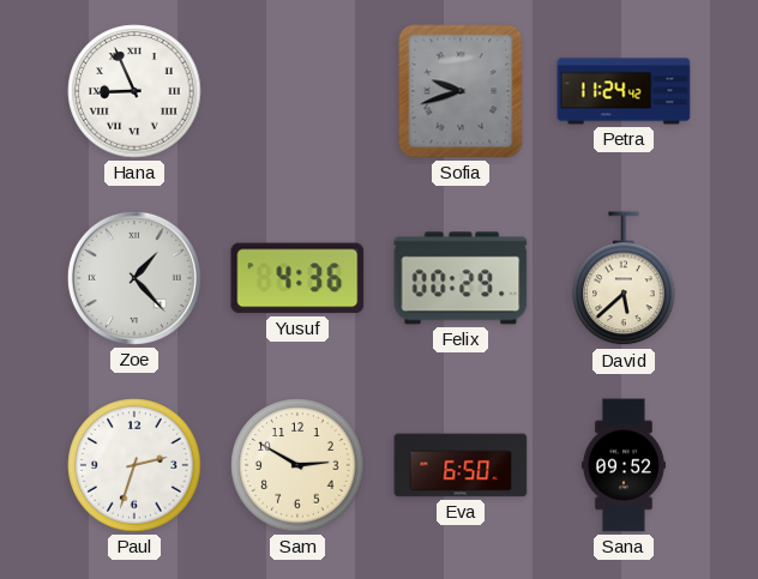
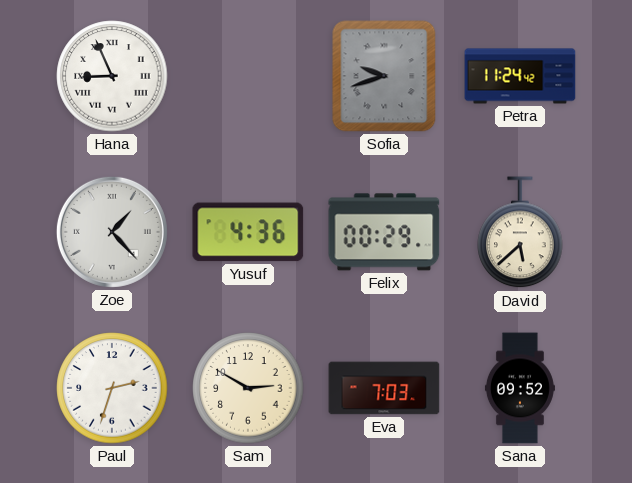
Eva: 6:50 -> 7:03 (384, 388)
